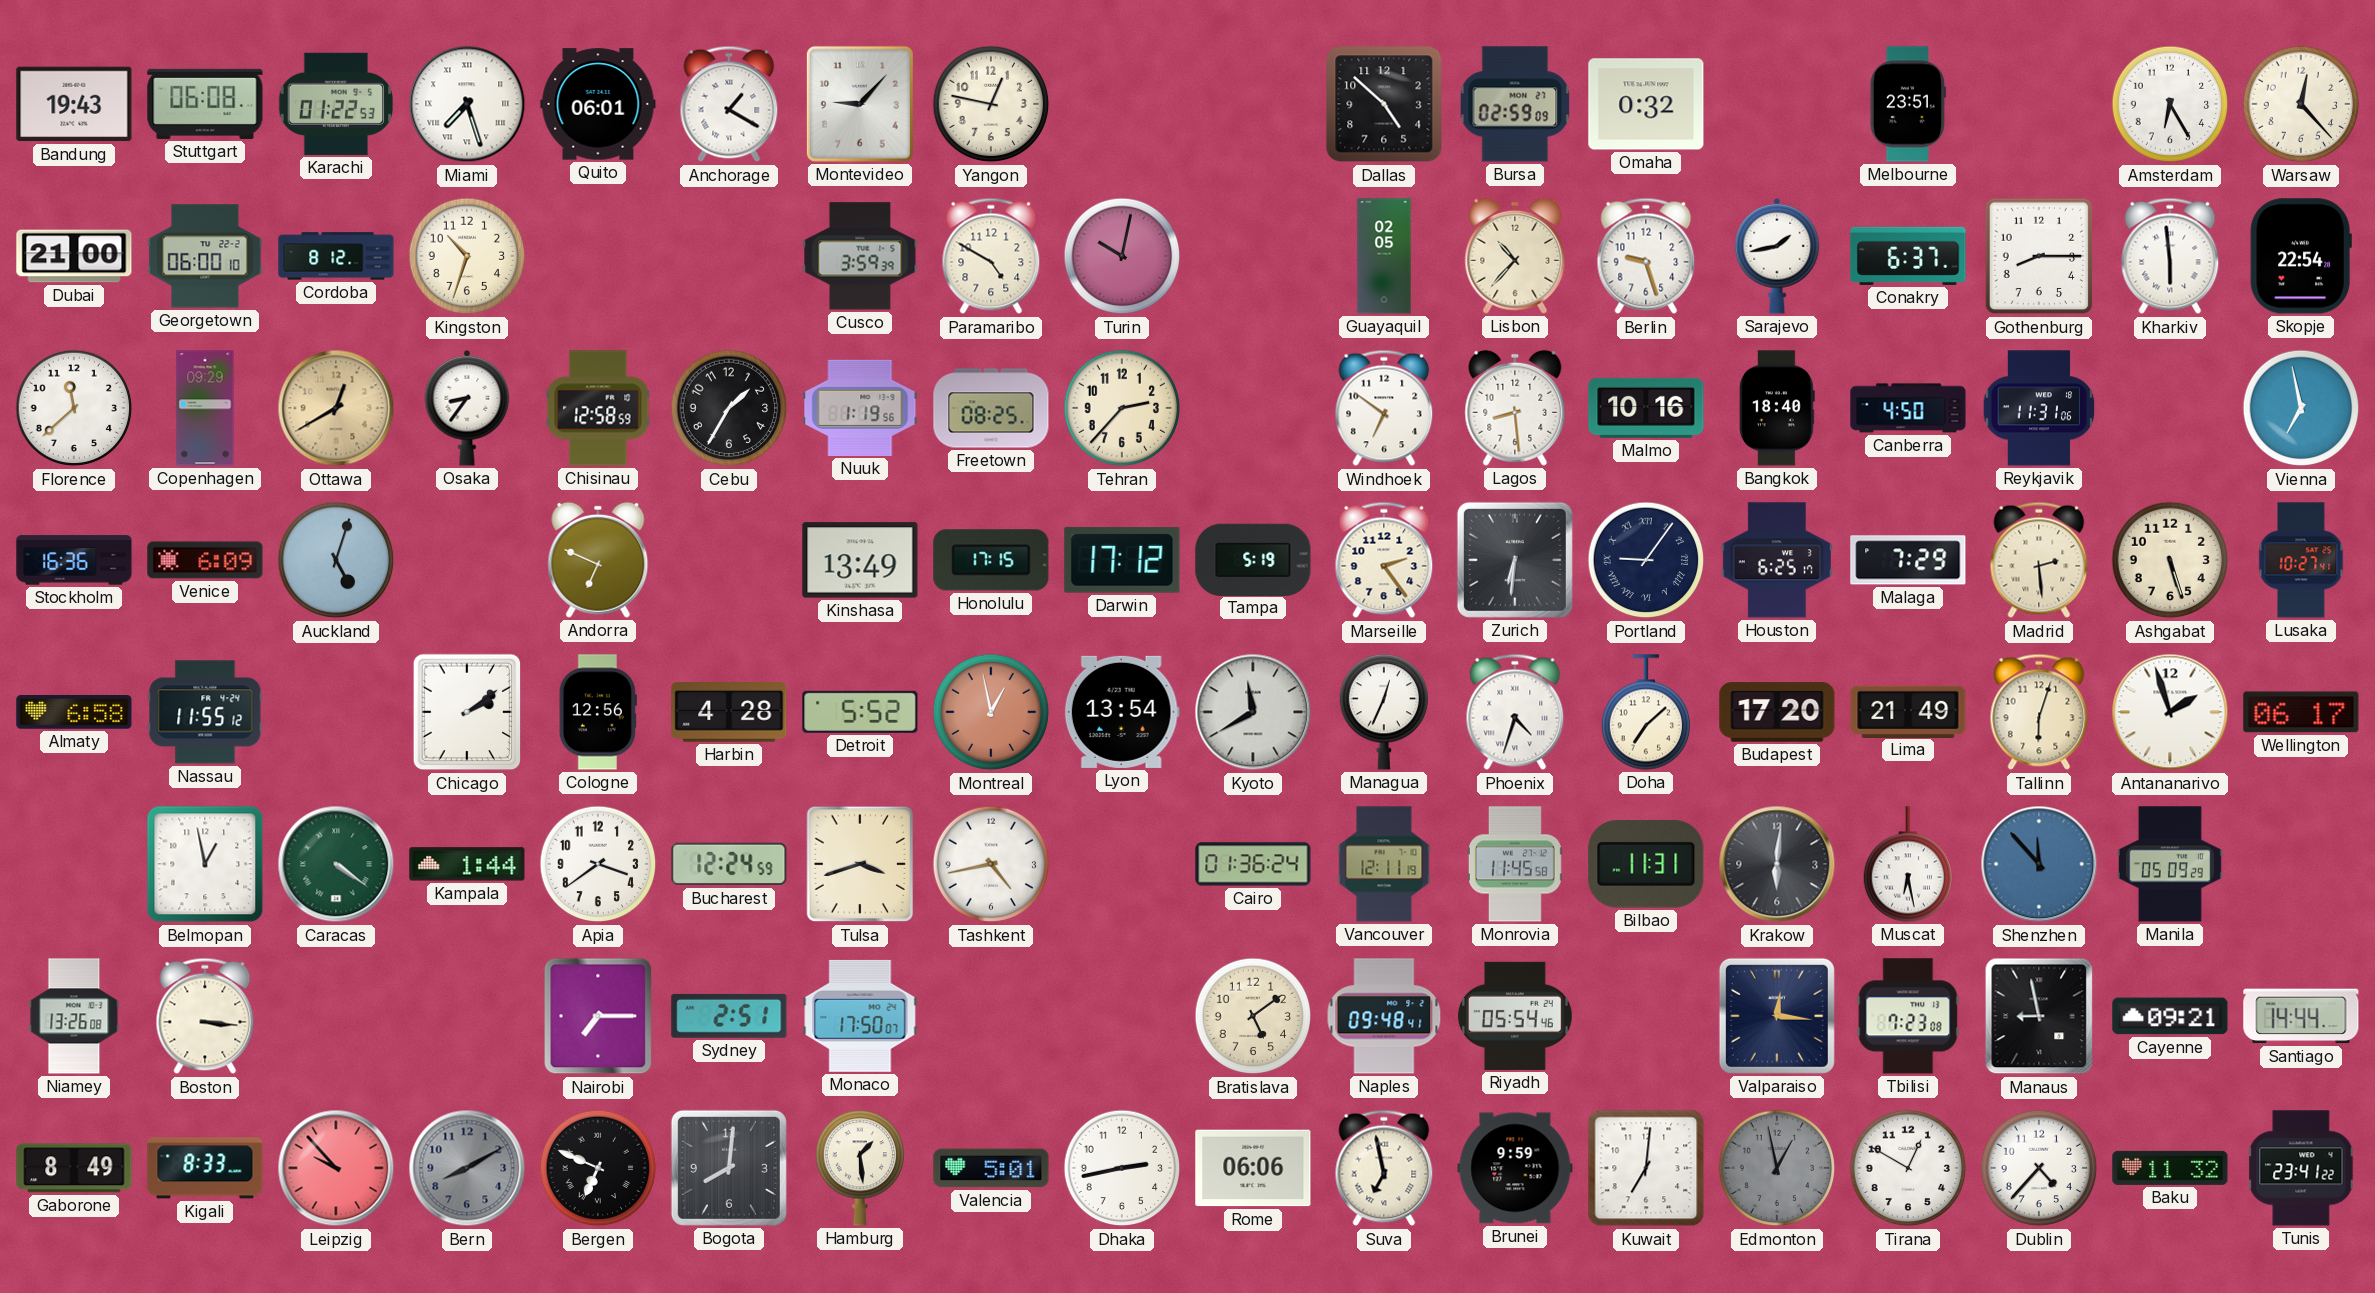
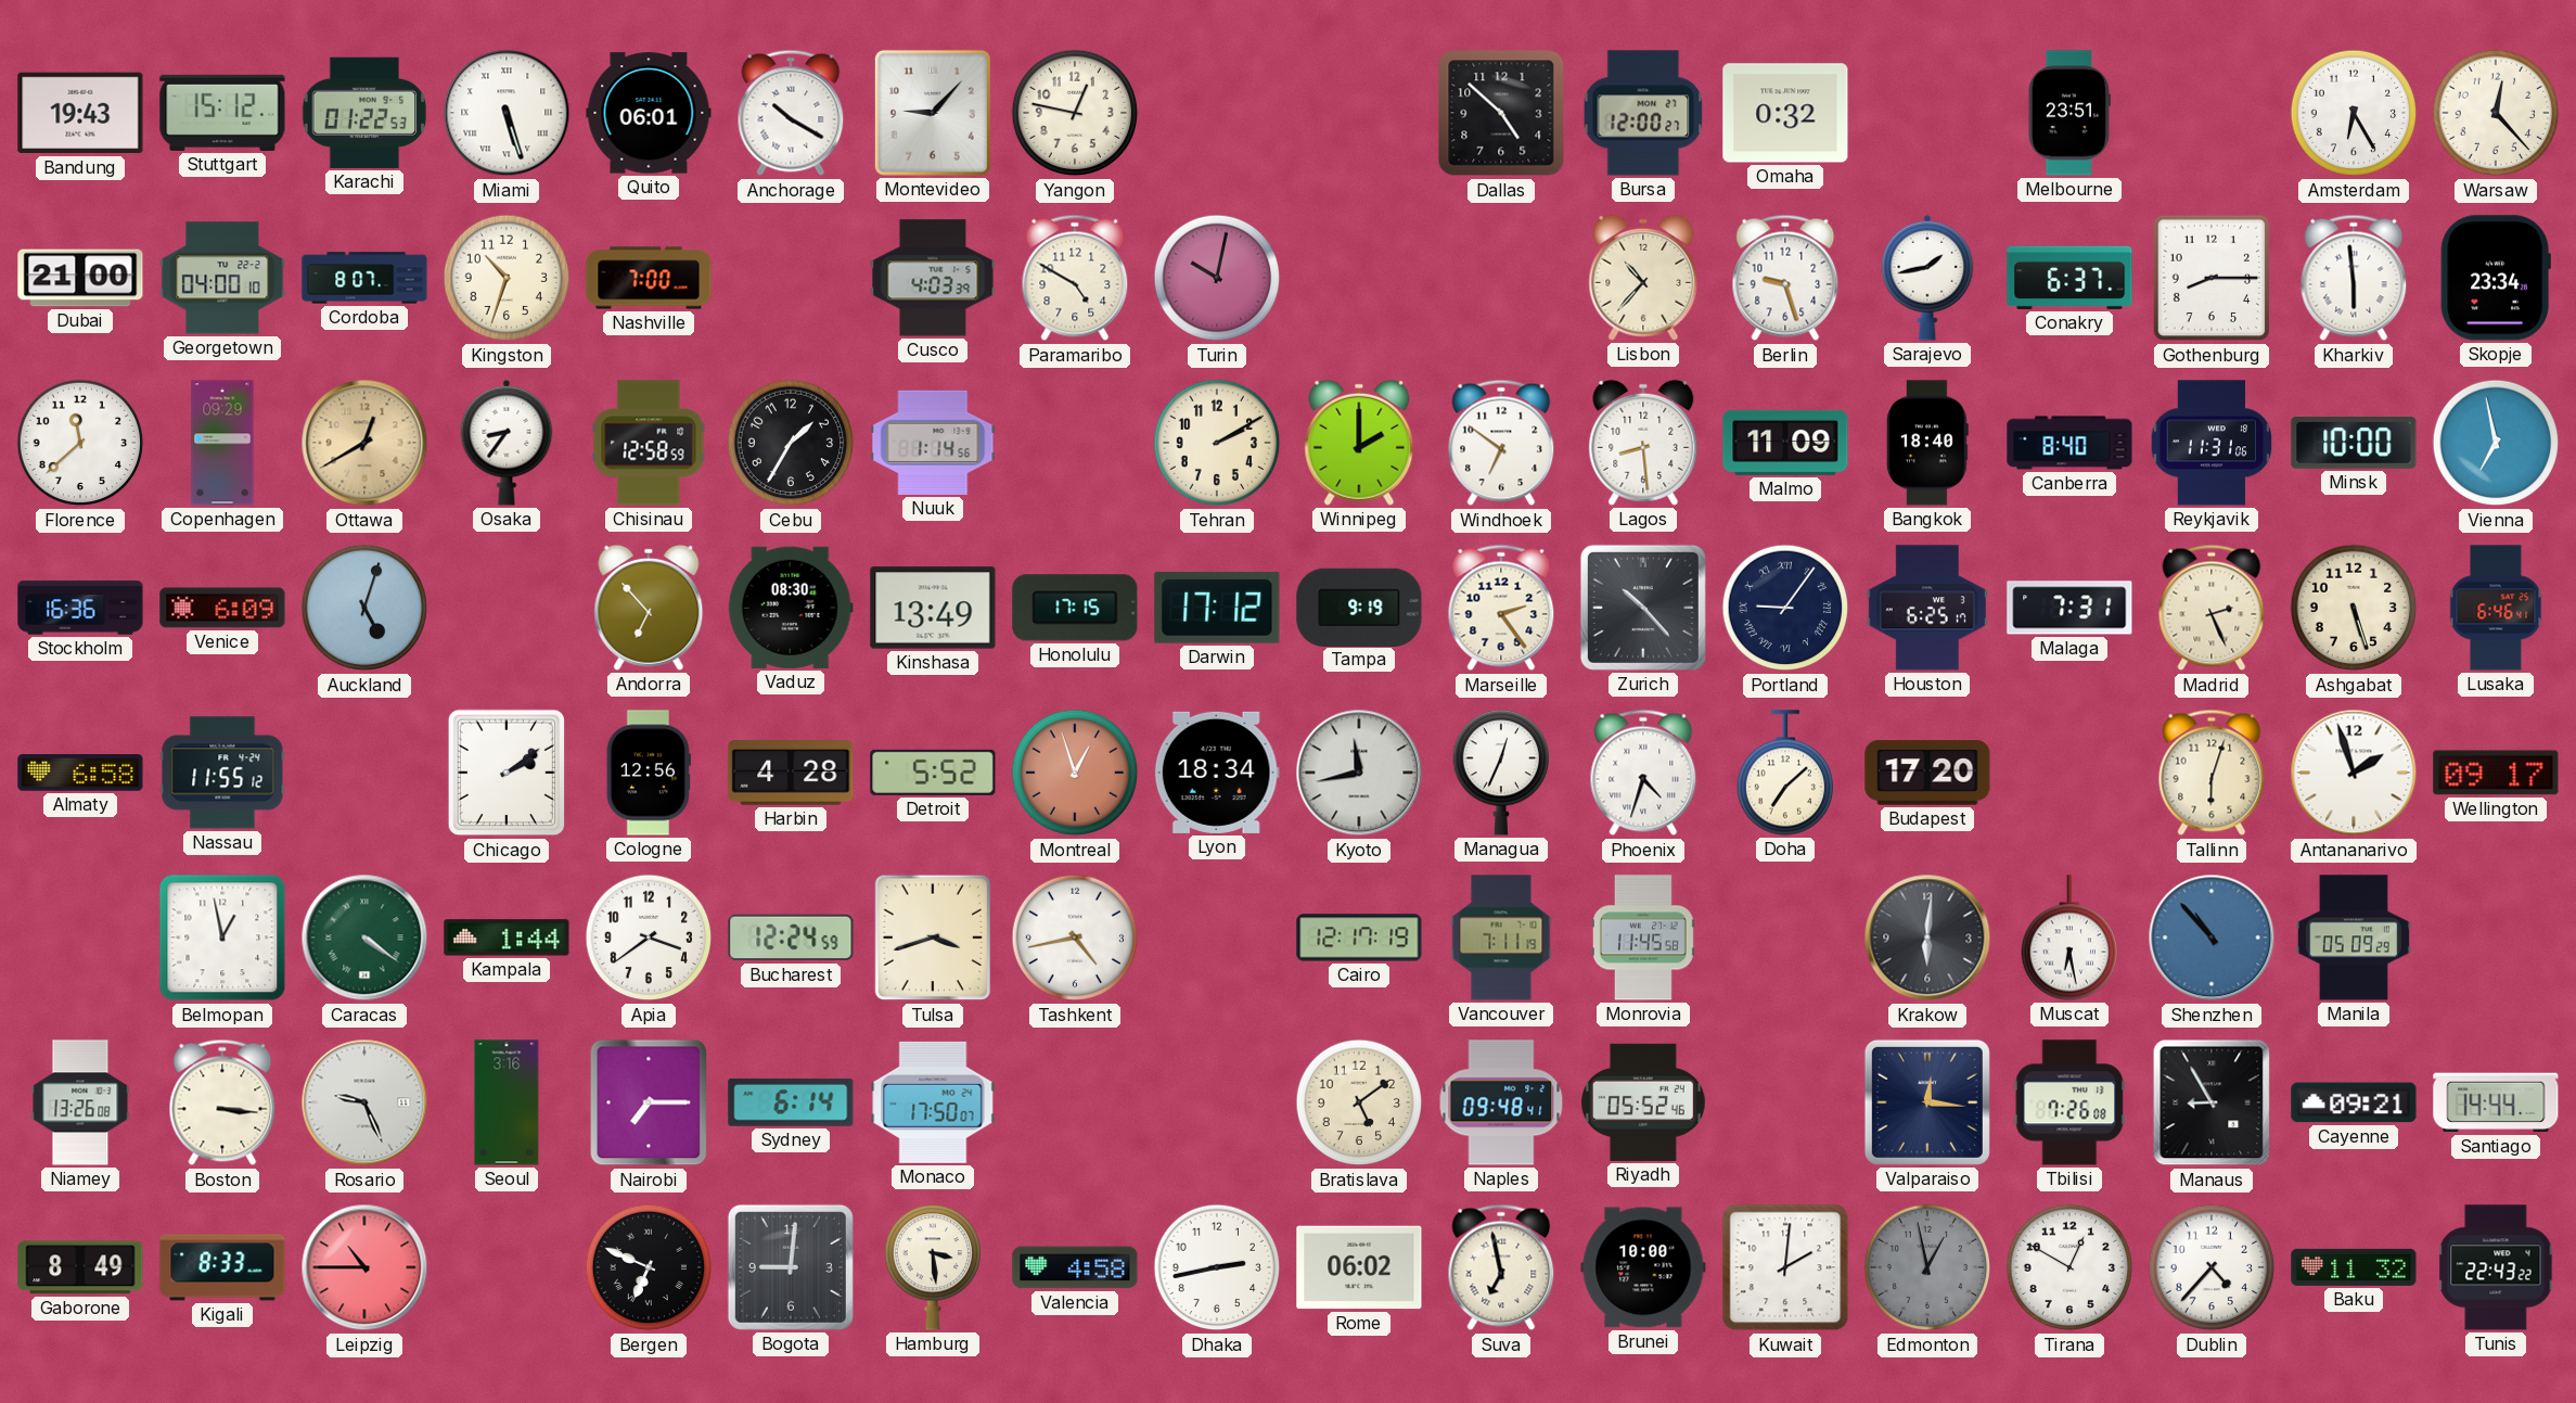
Stuttgart: 06:08 -> 15:12 (222, 113)
Miami: 7:27 -> 5:27 (507, 113)
Anchorage: 1:20 -> 10:20 (791, 113)
Bursa: 02:59 -> 12:00 (1643, 113)
Georgetown: 06:00 -> 04:00 (222, 278)
Cordoba: 8:12 -> 8:07 (364, 278)
Nashville: none -> 7:00 (649, 278)
Cusco: 3:59 -> 4:03 (933, 278)
Guayaquil: 02:05 -> none (1384, 256)
Skopje: 22:54 -> 23:34 (2496, 278)
Nuuk: 1:19 -> 1:14 (933, 443)
Freetown: 08:25 -> none (991, 408)
Tehran: 2:37 -> 2:10 (1217, 443)
Winnipeg: none -> 2:00 (1359, 443)
Malmo: 10:16 -> 11:09 (1785, 443)
Canberra: 4:50 -> 8:40 (2069, 443)
Minsk: none -> 10:00 (2354, 443)
Andorra: 6:49 -> 6:53 (649, 608)
Vaduz: none -> 08:30 (791, 608)
Tampa: 5:19 -> 9:19 (1359, 607)
Zurich: 6:31 -> 10:23 (1643, 608)
Malaga: 7:29 -> 7:31 (2069, 608)
Madrid: 2:29 -> 2:26 (2212, 608)
Lusaka: 10:27 -> 6:46 (2496, 608)
Montreal: 12:58 -> 12:57 (1075, 773)
Lyon: 13:54 -> 18:34 (1217, 773)
Kyoto: 11:40 -> 11:43 (1359, 773)
Lima: 21:49 -> none (1908, 711)
Wellington: 06:17 -> 09:17 (2496, 773)
Cairo: 01:36 -> 12:17 (1359, 938)
Vancouver: 12:11 -> 7:11 (1501, 938)
Bilbao: 11:31 -> none (1646, 865)
Shenzhen: 11:53 -> 10:53 (2212, 938)
Rosario: none -> 9:26 (364, 1102)
Seoul: none -> 3:16 (507, 1102)
Sydney: 2:51 -> 6:14 (791, 1102)
Riyadh: 05:54 -> 05:52 (1643, 1102)
Tbilisi: 7:23 -> 7:26 (2069, 1102)
Manaus: 8:58 -> 8:55 (2212, 1102)
Leipzig: 9:53 -> 10:45 (364, 1267)
Bern: 8:10 -> none (467, 1168)
Bogota: 8:01 -> 9:01 (791, 1267)
Hamburg: 1:29 -> 3:29 (932, 1267)
Valencia: 5:01 -> 4:58 (1075, 1267)
Rome: 06:06 -> 06:02 (1359, 1267)
Brunei: 9:59 -> 10:00 (1643, 1267)
Kuwait: 7:01 -> 2:01 (1785, 1267)
Tunis: 23:41 -> 22:43 (2496, 1267)
